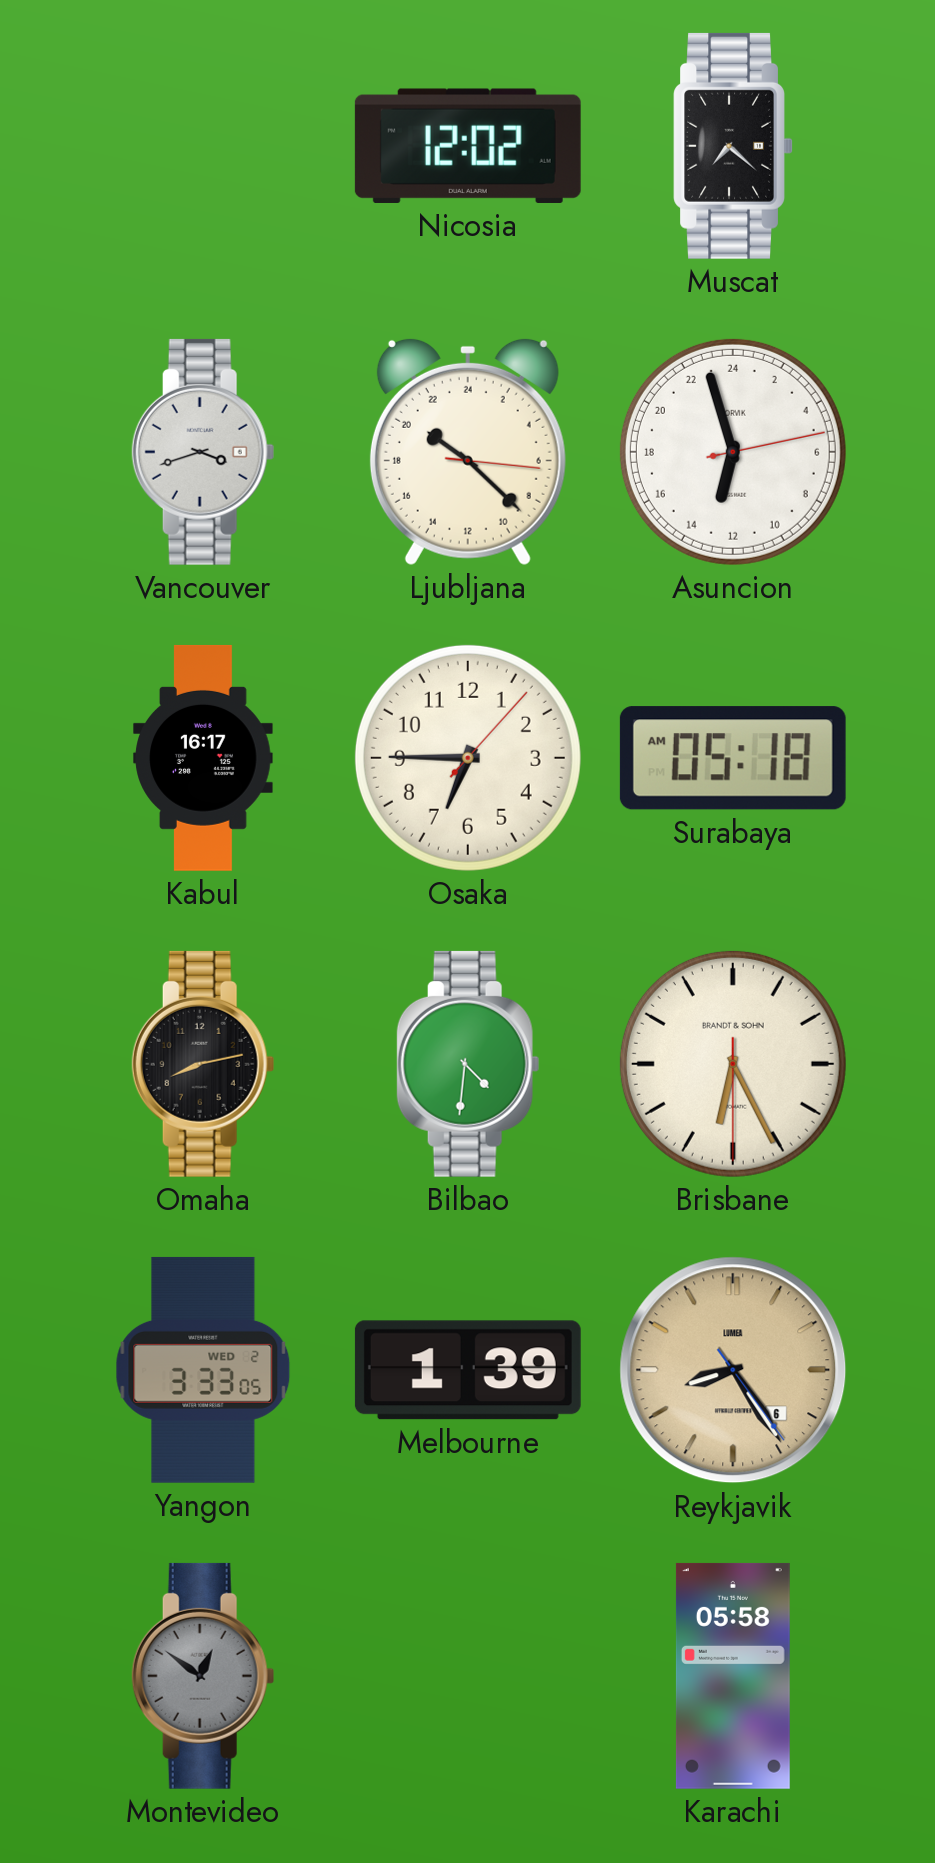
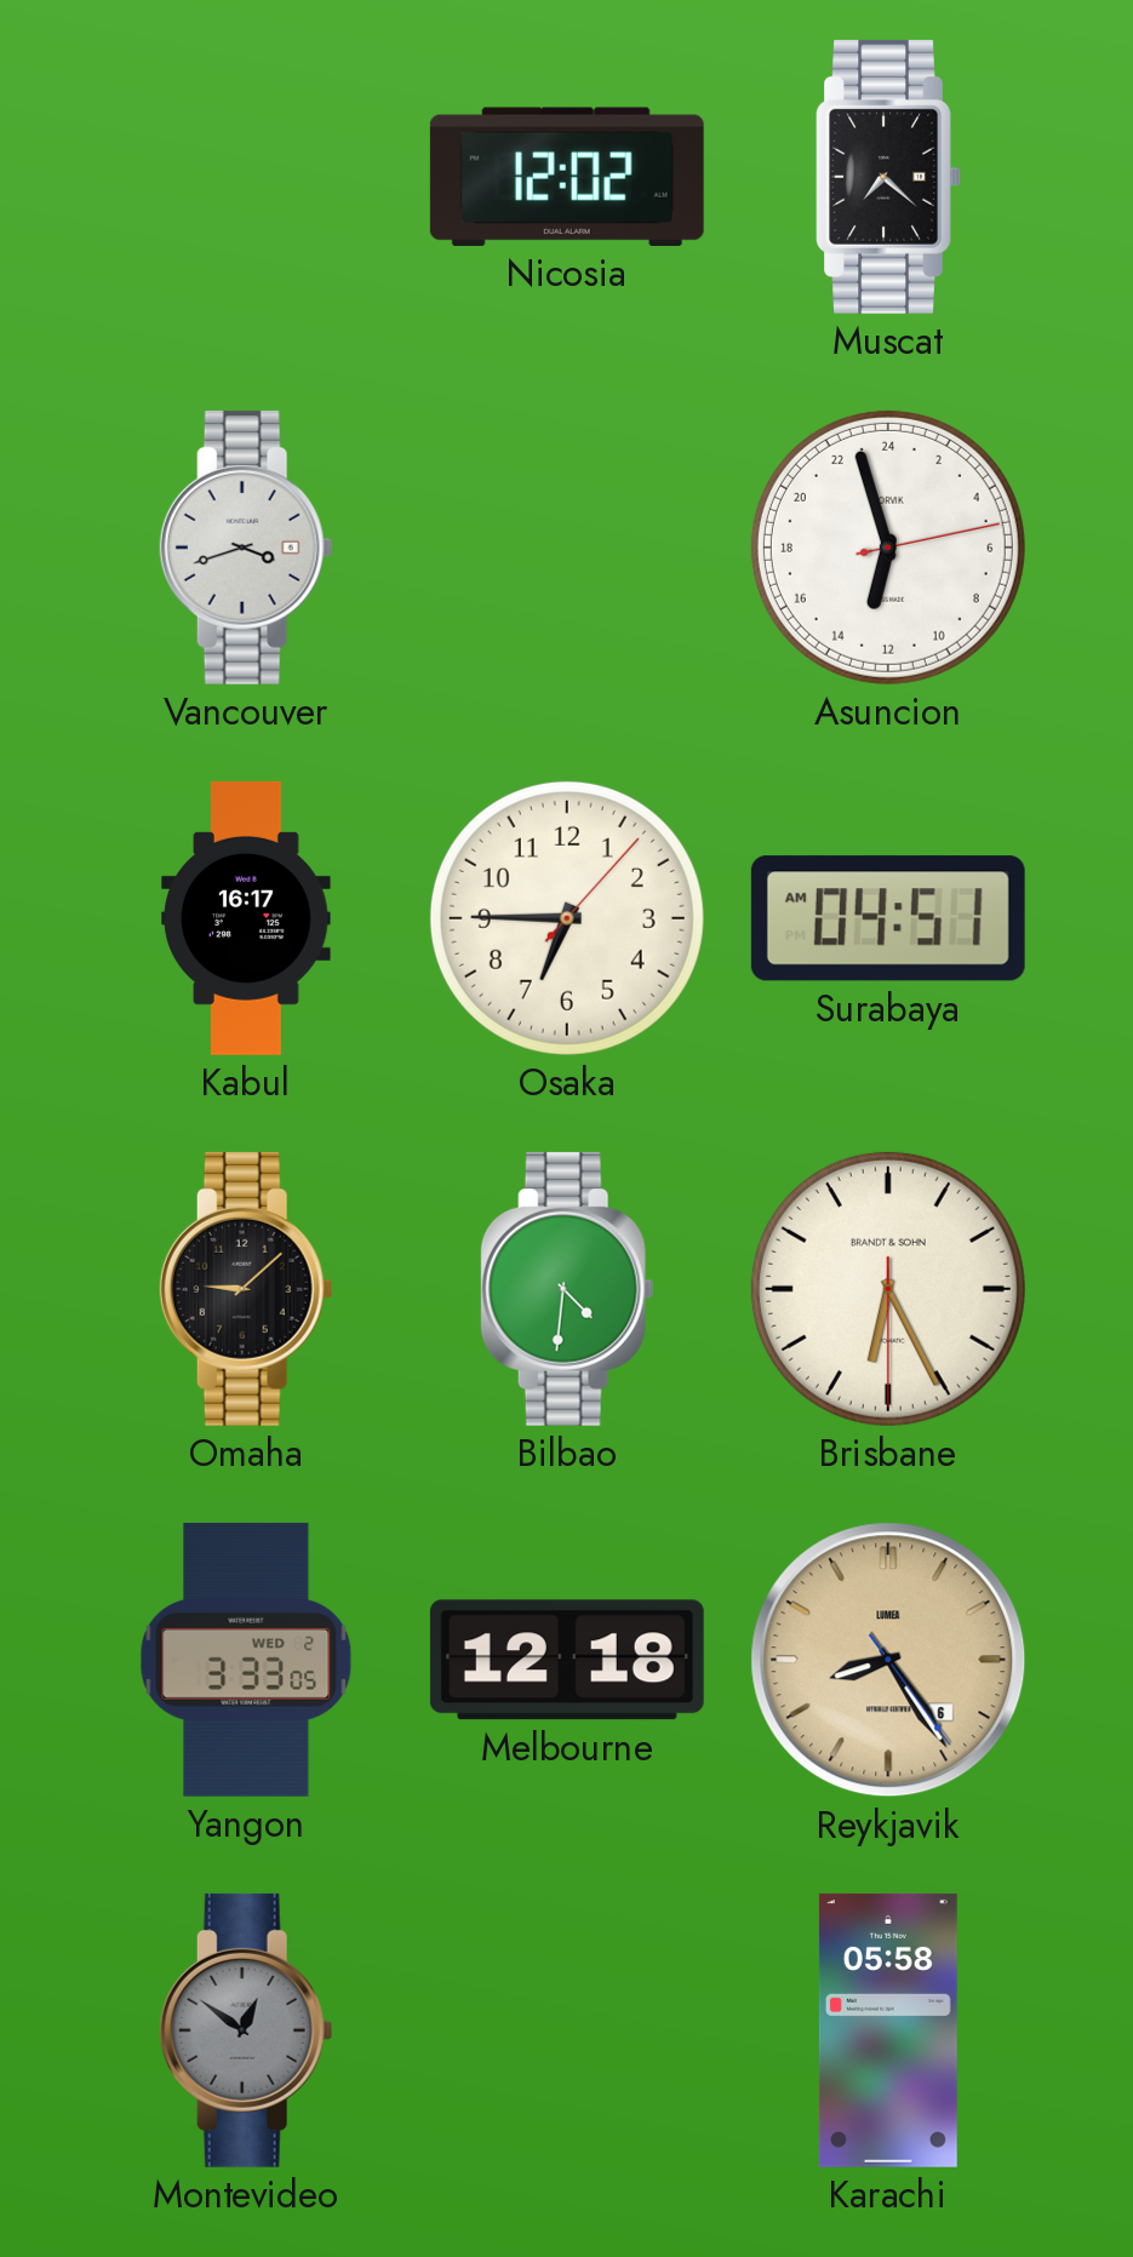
Ljubljana: 20:22 -> none (468, 451)
Surabaya: 05:18 -> 04:51 (888, 918)
Omaha: 8:13 -> 9:08 (246, 1289)
Melbourne: 1:39 -> 12:18 (567, 1660)
